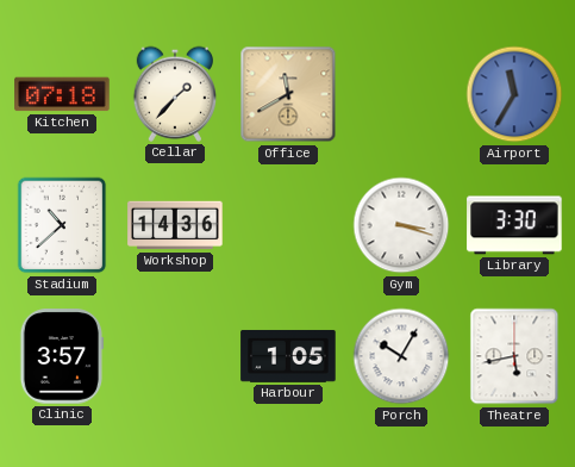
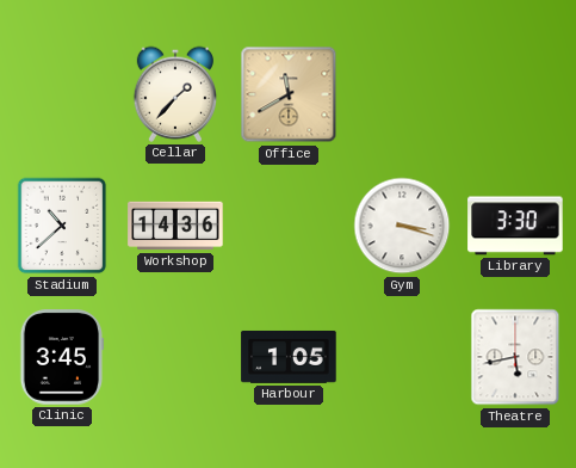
Kitchen: 07:18 -> none (62, 94)
Airport: 11:35 -> none (514, 94)
Clinic: 3:57 -> 3:45 (62, 357)
Porch: 10:05 -> none (401, 356)
